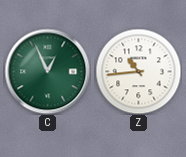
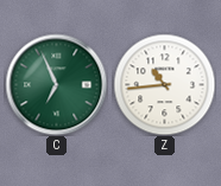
C: 12:56 -> 6:56 (56, 84)
